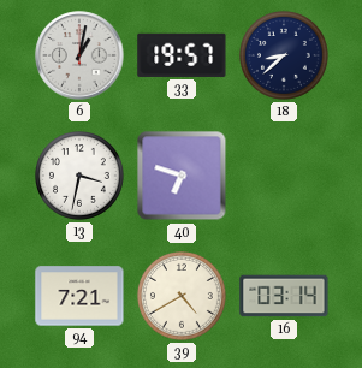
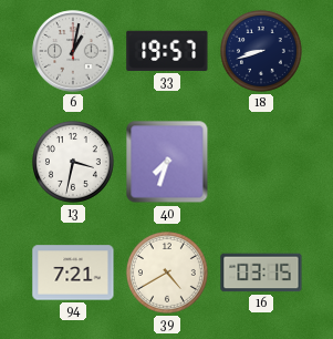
18: 8:38 -> 8:42 (262, 52)
40: 6:48 -> 7:33 (167, 162)
16: 03:14 -> 03:15 (261, 273)
